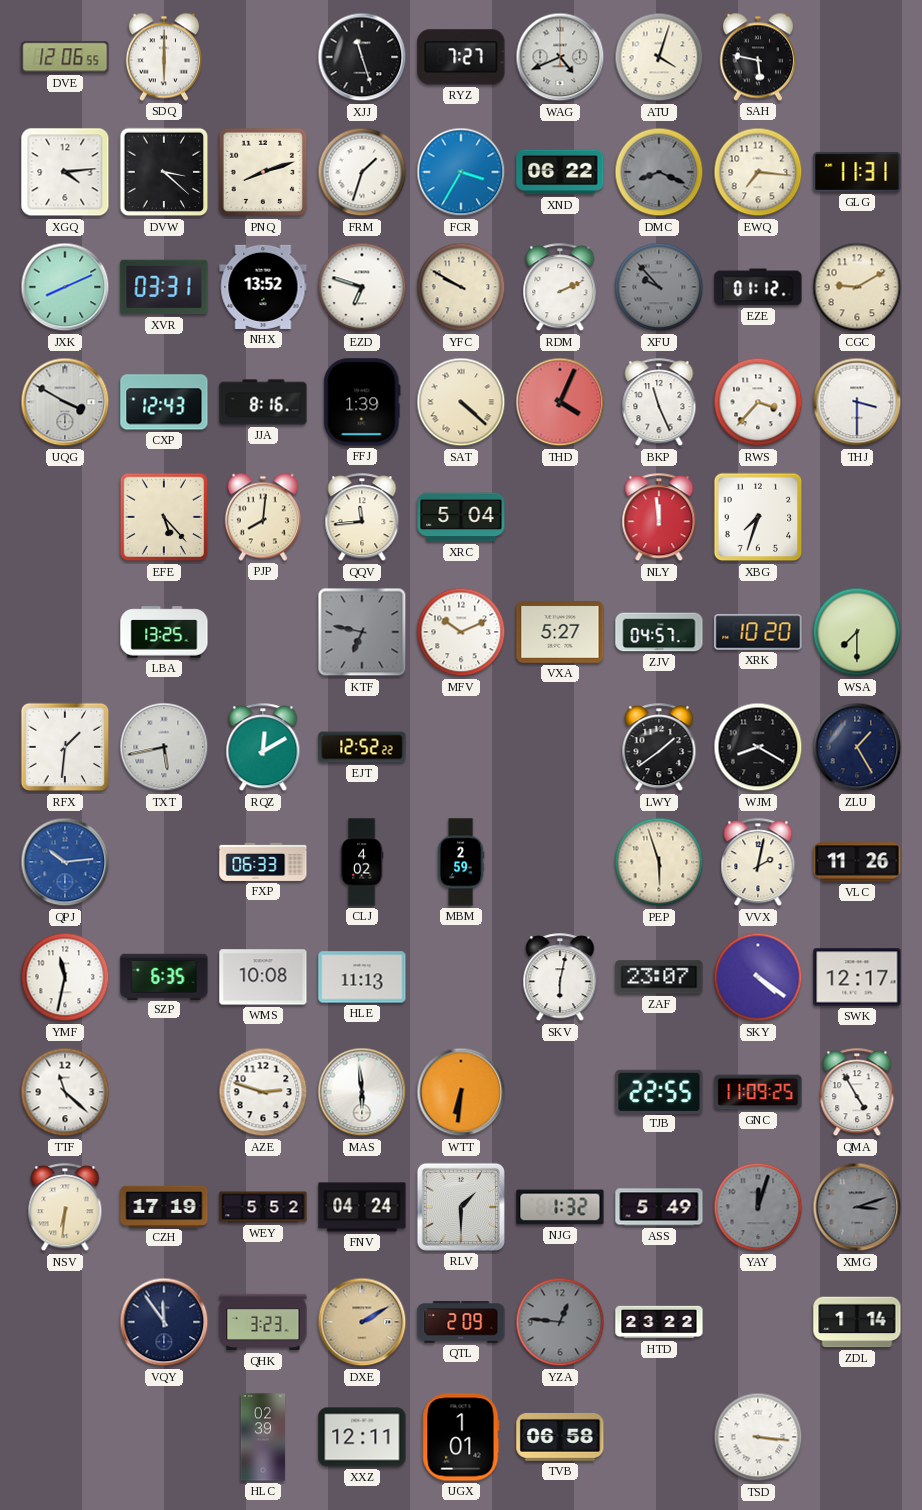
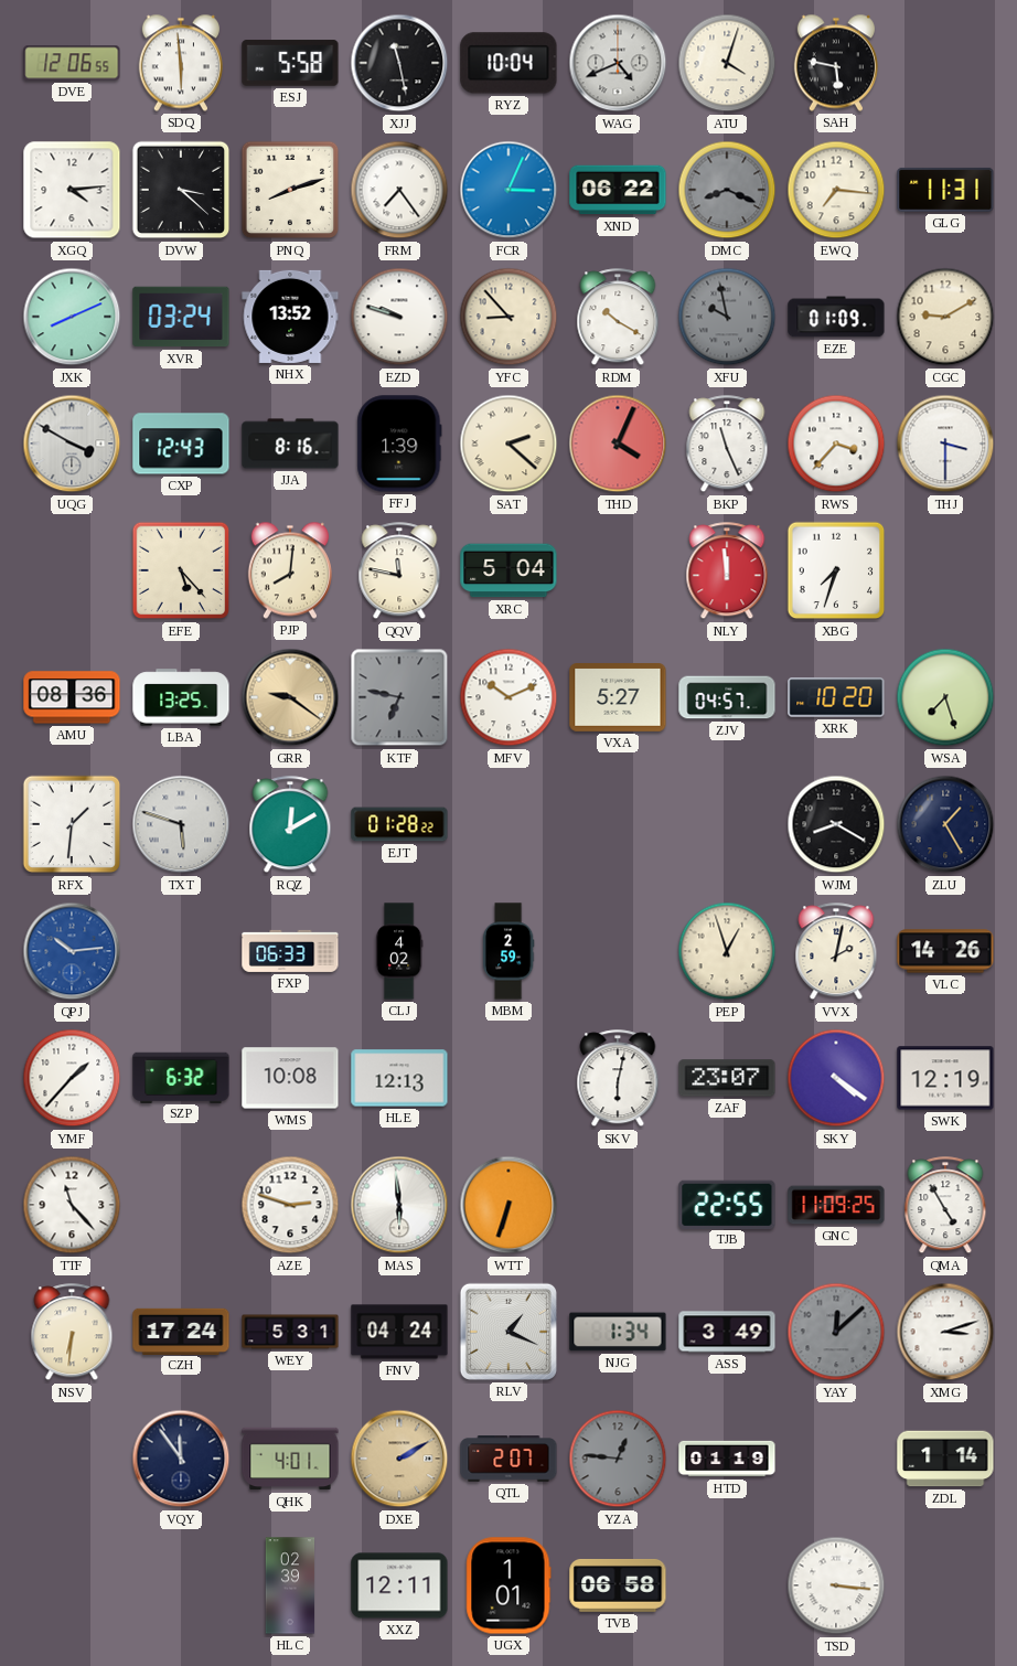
SDQ: 6:00 -> 5:59 (181, 63)
ESJ: none -> 5:58 (290, 63)
XJJ: 11:27 -> 11:28 (399, 63)
RYZ: 7:27 -> 10:04 (508, 63)
FRM: 1:33 -> 7:24 (399, 190)
FCR: 3:35 -> 3:04 (508, 190)
XVR: 03:31 -> 03:24 (181, 317)
EZD: 6:48 -> 9:48 (399, 317)
YFC: 9:50 -> 8:53 (508, 317)
RDM: 2:11 -> 10:20 (618, 318)
XFU: 9:53 -> 9:58 (727, 317)
EZE: 01:12 -> 01:09 (836, 317)
SAT: 4:22 -> 2:22 (508, 444)
QQV: 11:44 -> 11:47 (399, 572)
AMU: none -> 08:36 (72, 697)
GRR: none -> 9:21 (290, 697)
WSA: 7:30 -> 7:27 (945, 697)
TXT: 5:43 -> 5:48 (181, 824)
EJT: 12:52 -> 01:28 (399, 824)
LWY: 1:39 -> none (659, 748)
PEP: 5:57 -> 12:57 (727, 951)
VLC: 11:26 -> 14:26 (945, 951)
YMF: 11:32 -> 1:37 (72, 1078)
SZP: 6:35 -> 6:32 (181, 1077)
HLE: 11:13 -> 12:13 (399, 1078)
SWK: 12:17 -> 12:19 (945, 1078)
TTF: 11:22 -> 11:23 (72, 1205)
WTT: 6:31 -> 6:33 (508, 1205)
CZH: 17:19 -> 17:24 (181, 1331)
WEY: 5:52 -> 5:31 (290, 1332)
RLV: 1:30 -> 1:19 (508, 1332)
NJG: 1:32 -> 1:34 (618, 1332)
ASS: 5:49 -> 3:49 (727, 1332)
YAY: 12:03 -> 12:08 (836, 1332)
XMG dial: grey -> white (945, 1332)
QHK: 3:23 -> 4:01 (290, 1459)
QTL: 2:09 -> 2:07 (508, 1459)
HTD: 23:22 -> 01:19 (727, 1459)
